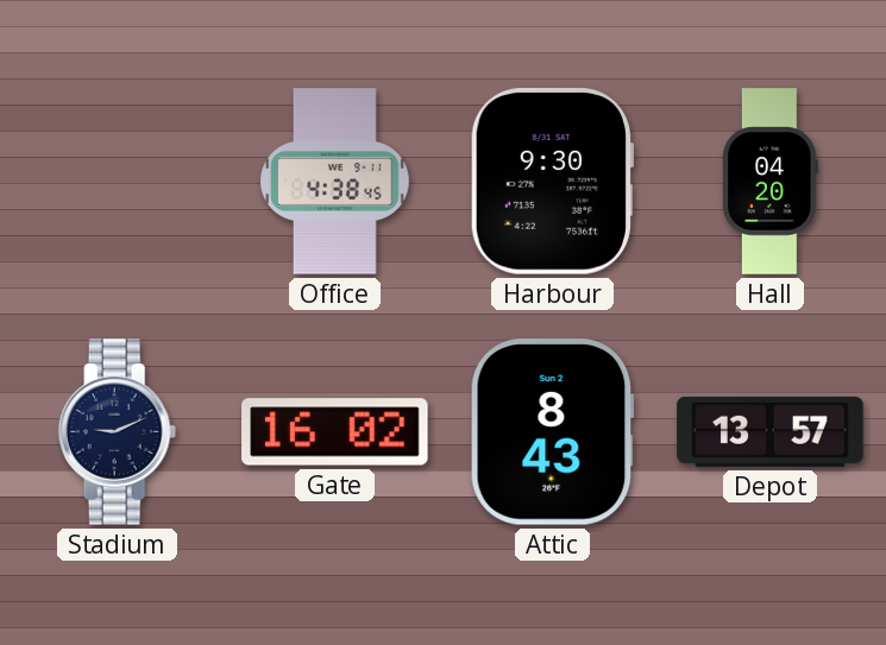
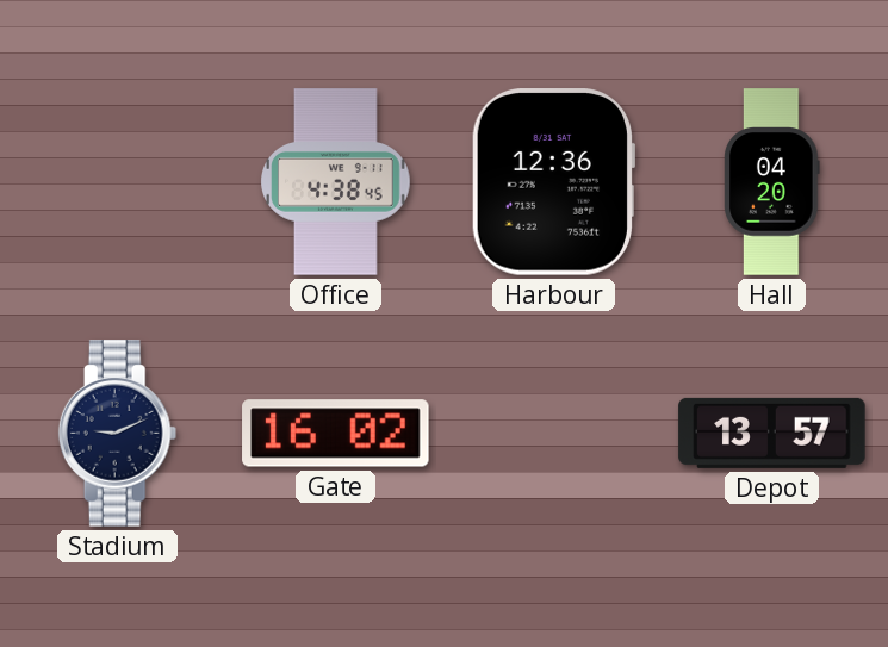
Harbour: 9:30 -> 12:36 (552, 182)
Attic: 8:43 -> none (552, 432)
